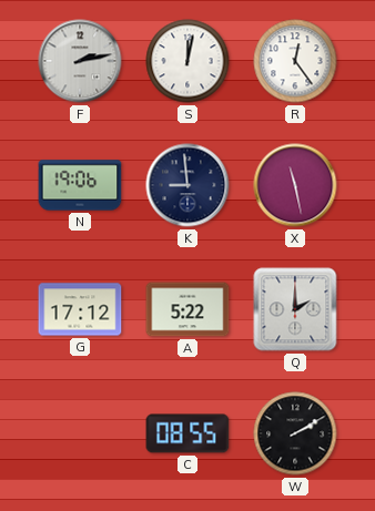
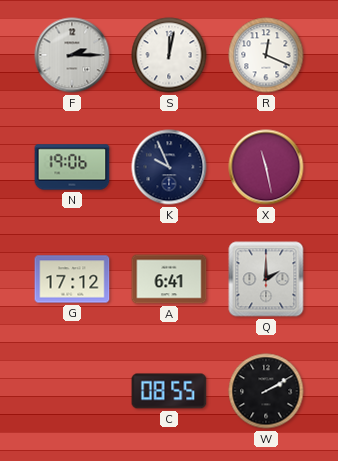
F: 2:13 -> 2:15 (72, 55)
R: 12:24 -> 12:19 (266, 55)
K: 8:59 -> 9:56 (169, 167)
A: 5:22 -> 6:41 (169, 279)
